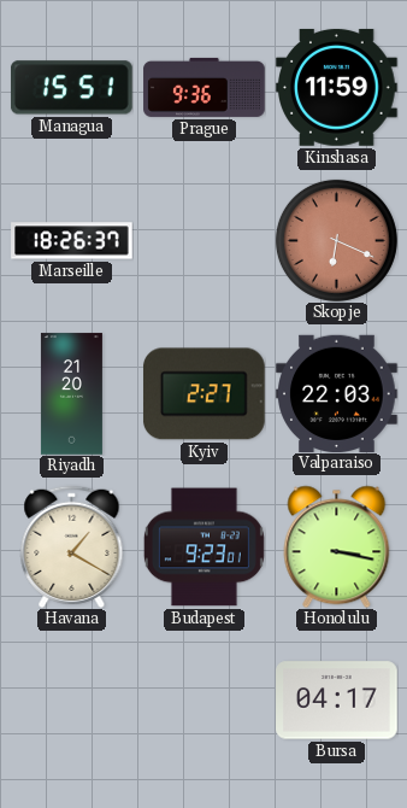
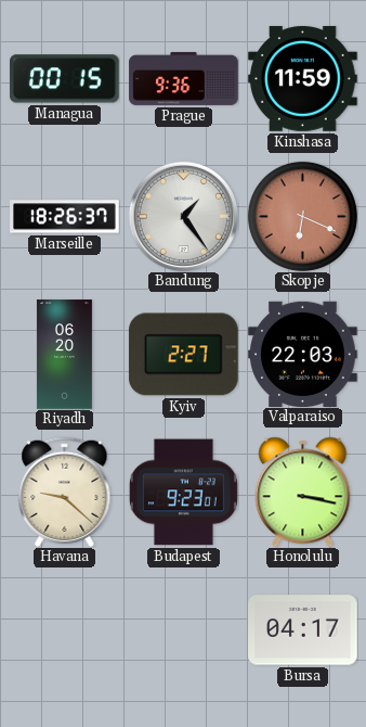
Managua: 15:51 -> 00:15 (64, 79)
Bandung: none -> 1:24 (183, 216)
Riyadh: 21:20 -> 06:20 (64, 355)
Havana: 1:20 -> 9:22 (65, 492)
